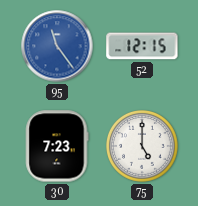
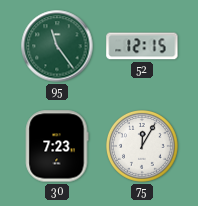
95 dial: blue -> green (57, 46)
75: 5:00 -> 12:05 (143, 147)
